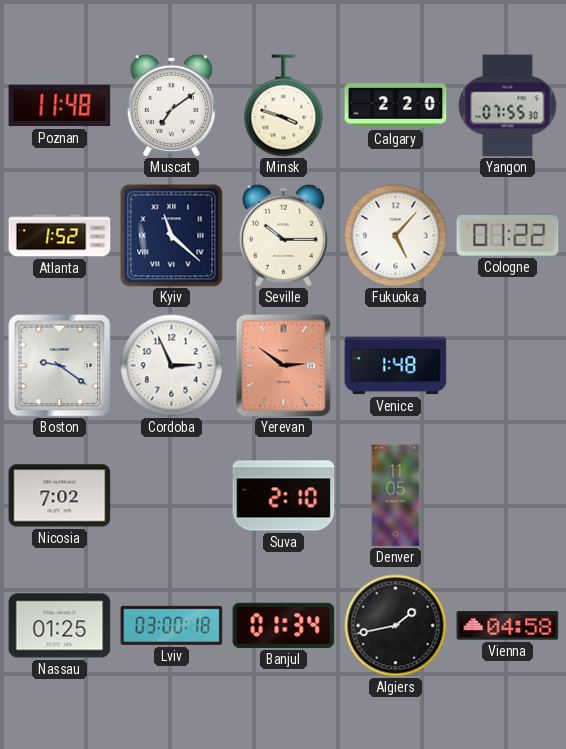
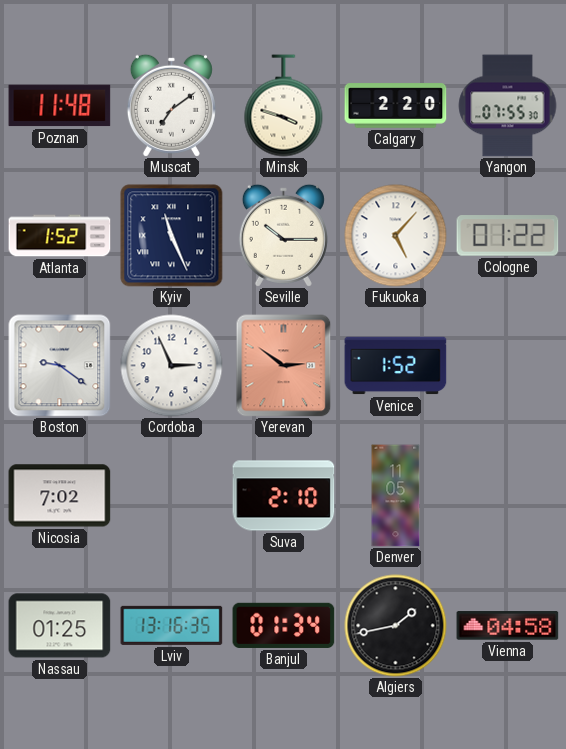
Kyiv: 11:22 -> 11:26 (172, 236)
Venice: 1:48 -> 1:52 (396, 366)
Lviv: 03:00 -> 13:16 (172, 625)
